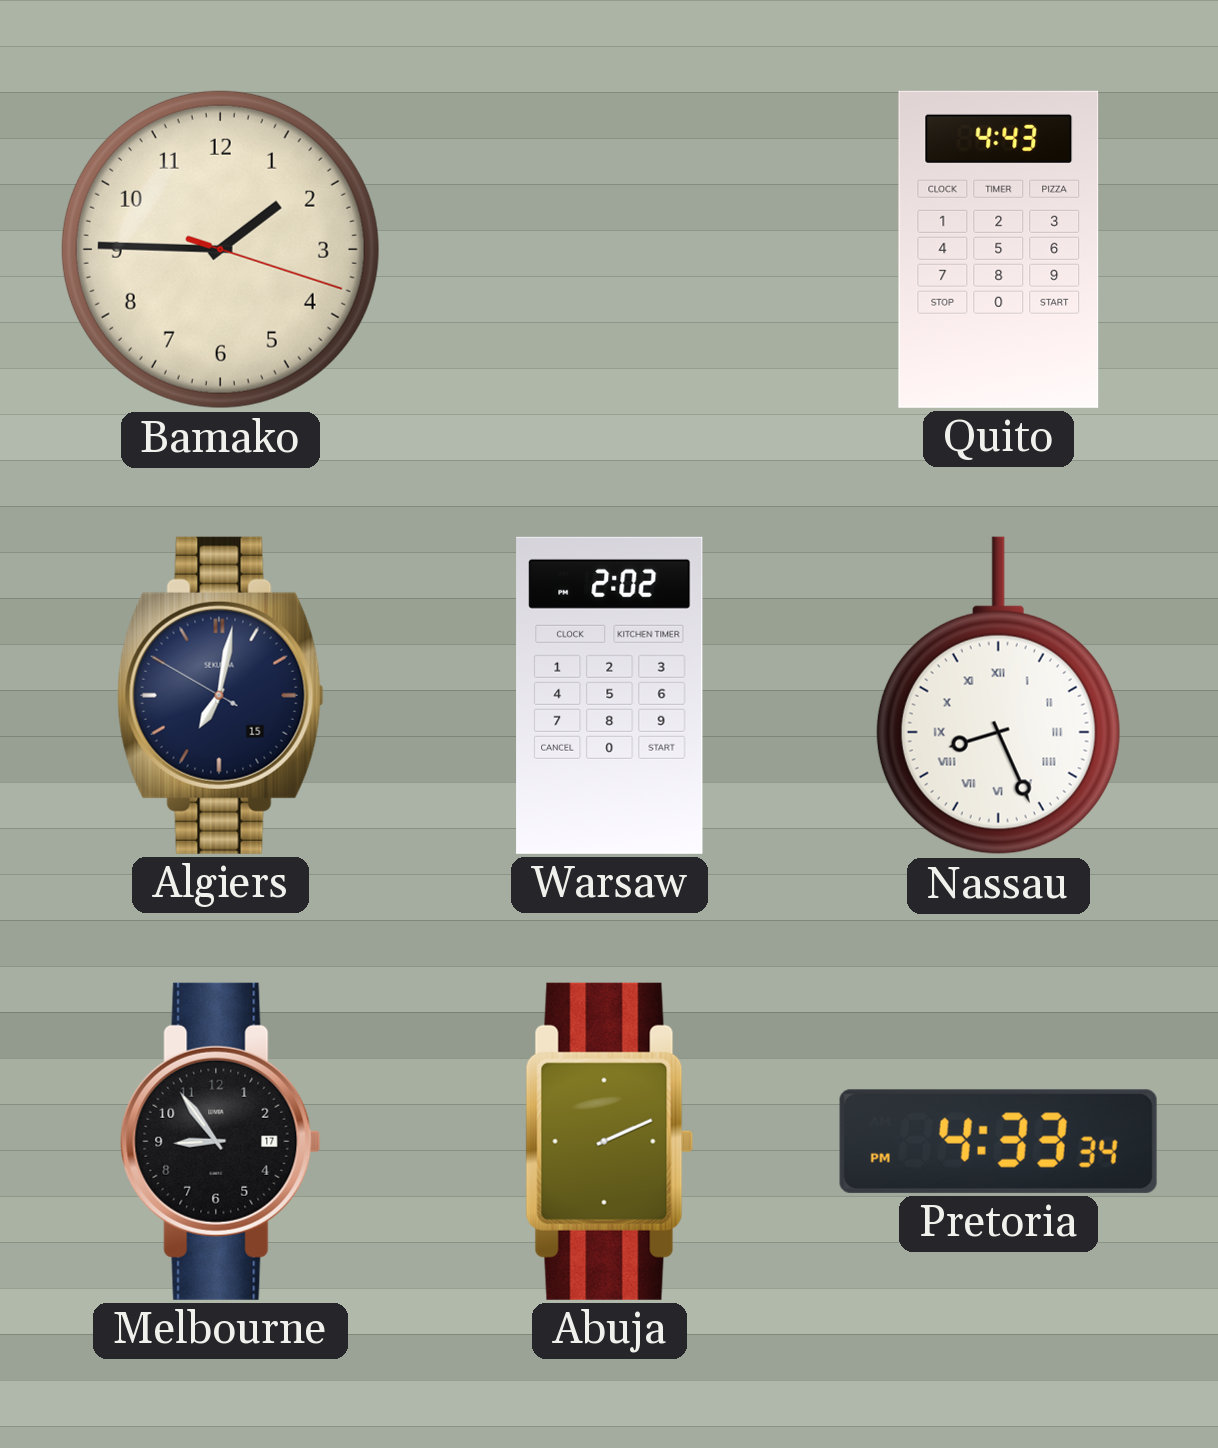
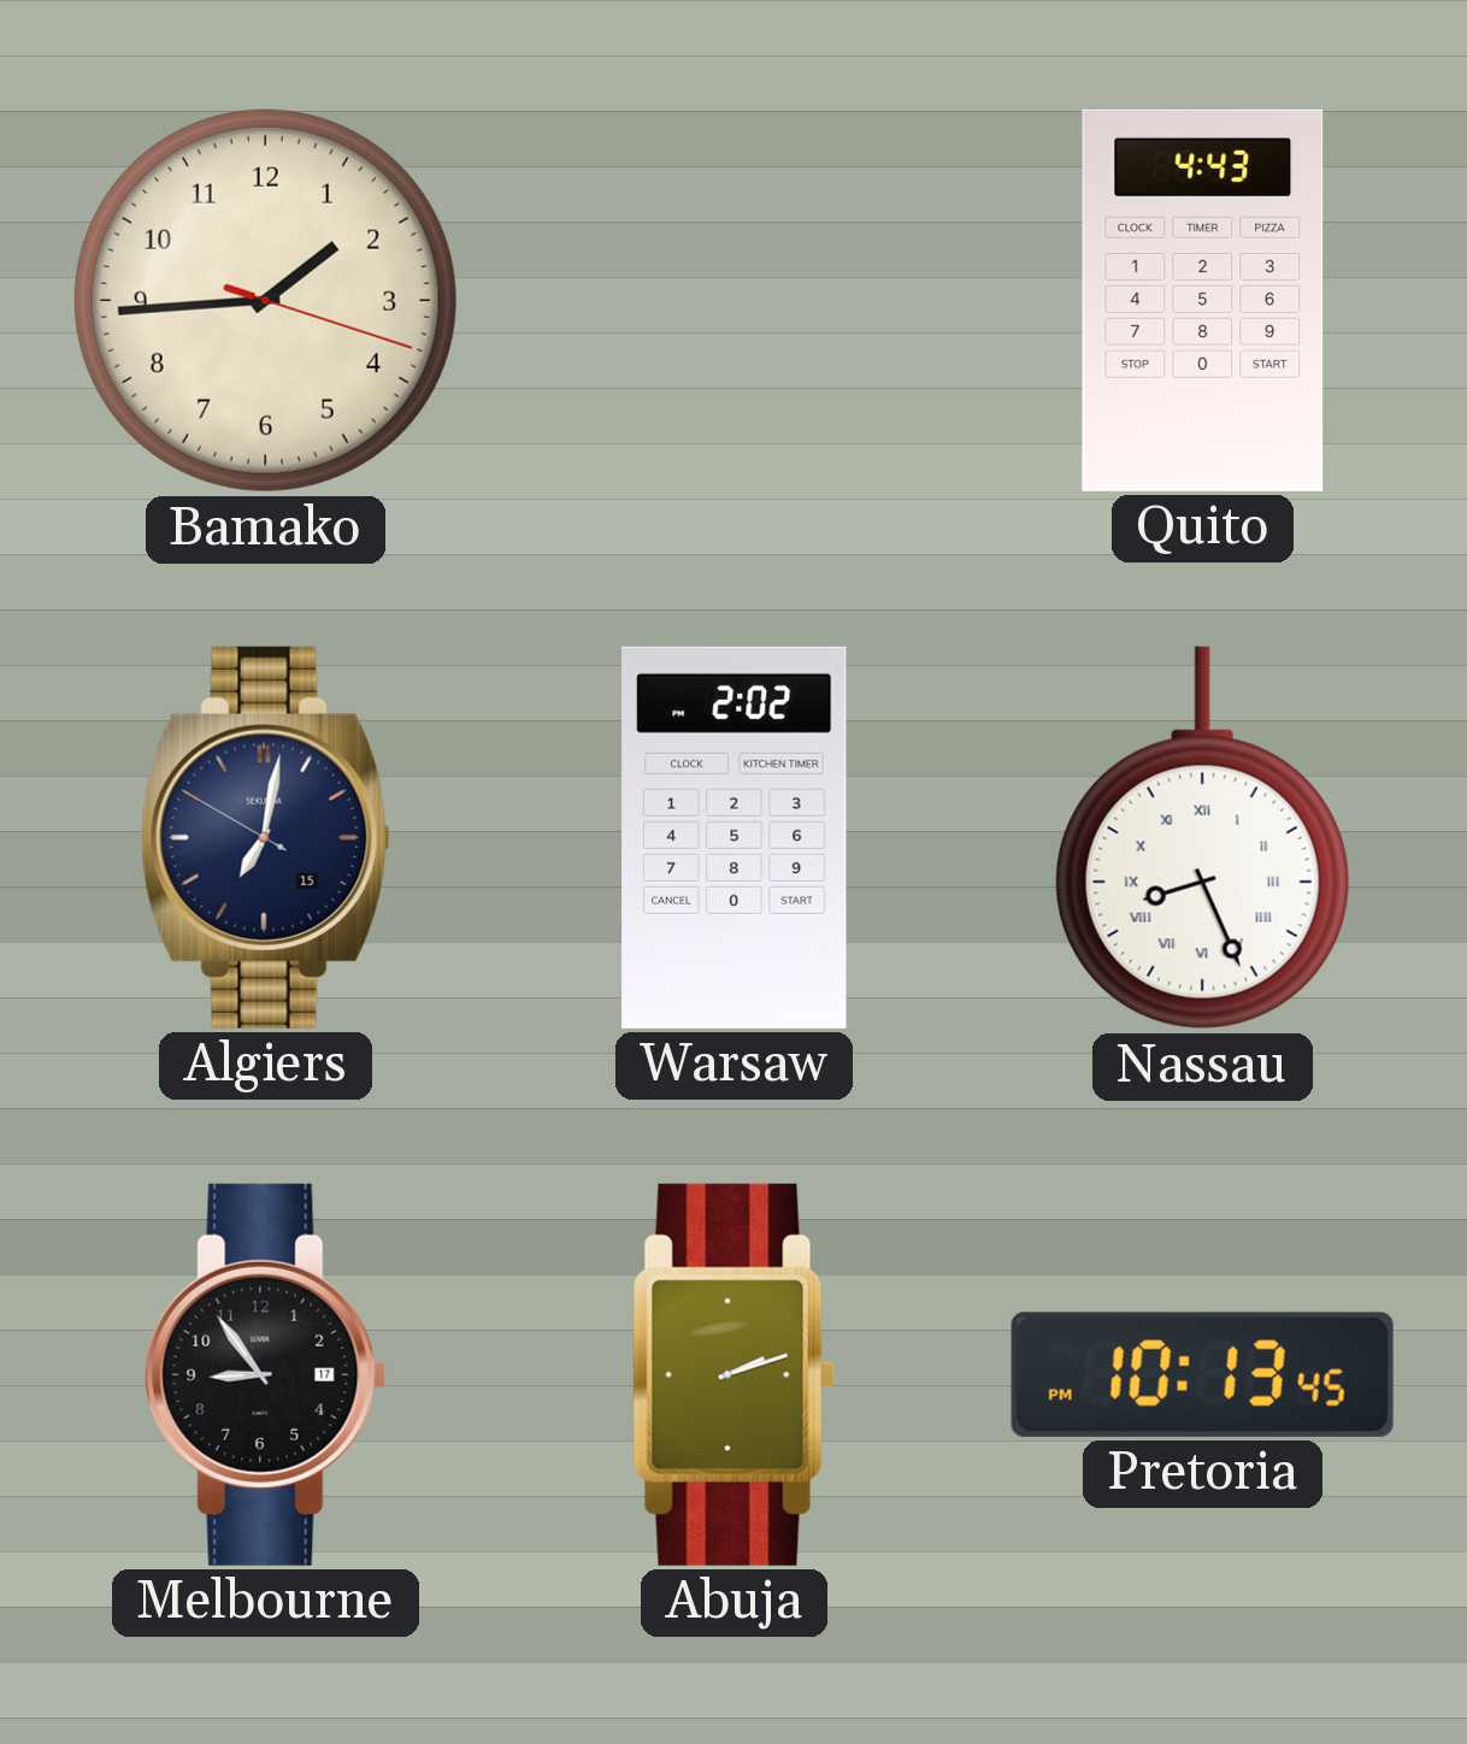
Bamako: 1:45 -> 1:44 (265, 300)
Abuja: 2:11 -> 2:12 (735, 1374)
Pretoria: 4:33 -> 10:13 (1202, 1374)
